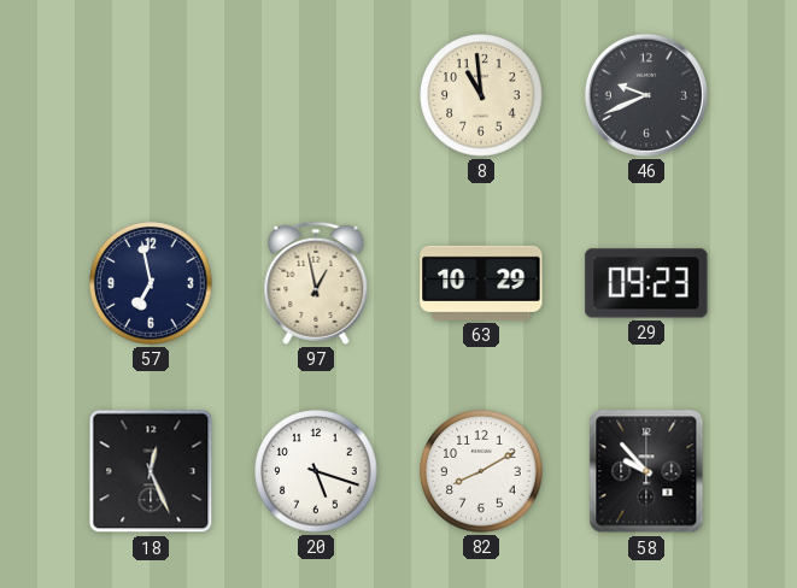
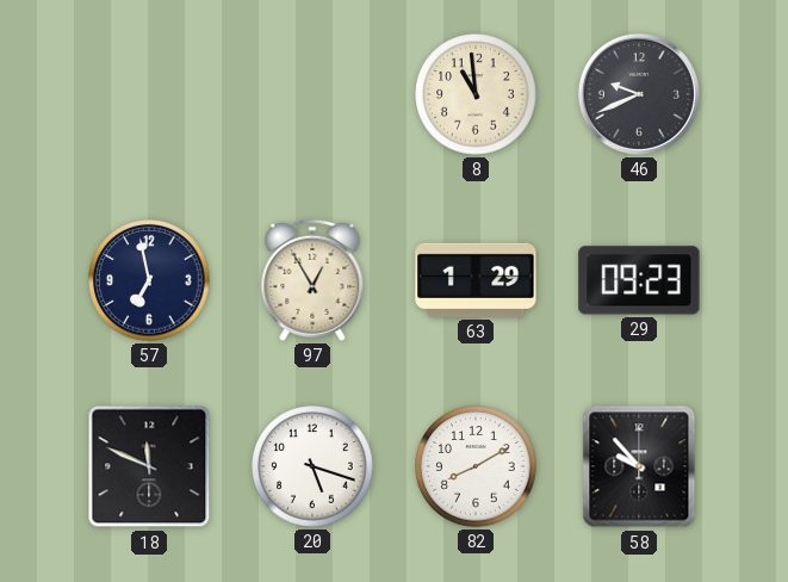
97: 12:58 -> 12:55 (312, 280)
63: 10:29 -> 1:29 (476, 280)
18: 12:26 -> 11:49 (149, 466)
